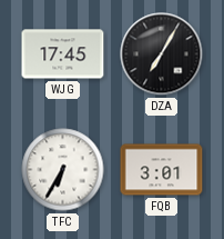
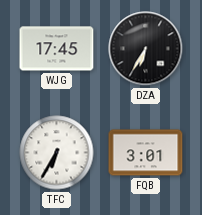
DZA: 7:05 -> 6:35 (146, 49)
